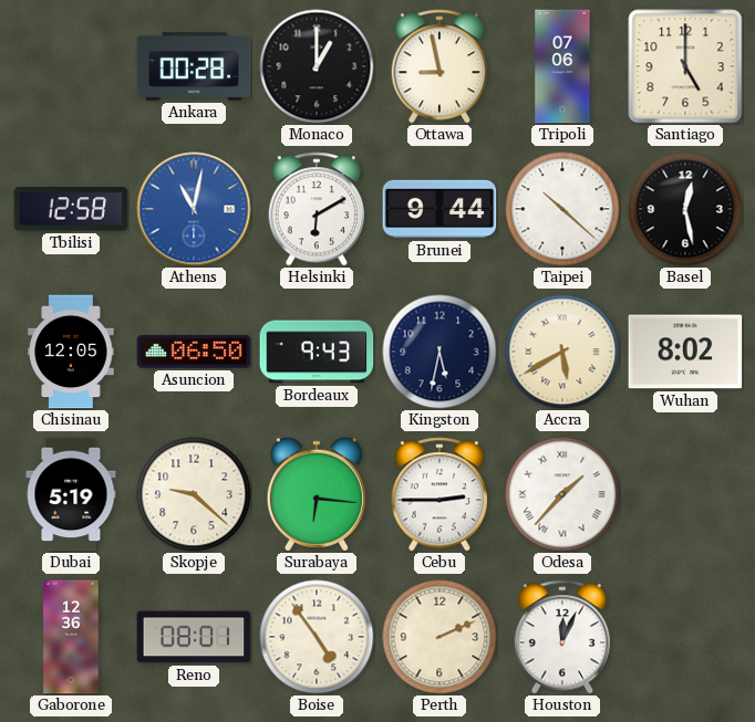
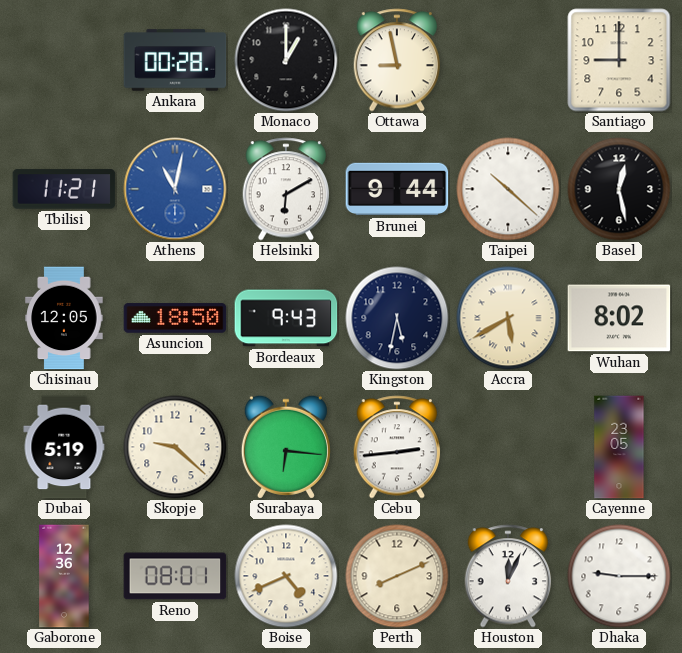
Tripoli: 07:06 -> none (562, 66)
Santiago: 5:00 -> 9:00 (619, 60)
Tbilisi: 12:58 -> 11:21 (64, 189)
Asuncion: 06:50 -> 18:50 (175, 318)
Cebu: 2:45 -> 2:44 (397, 447)
Odesa: 1:37 -> none (562, 494)
Cayenne: none -> 23:05 (619, 447)
Boise: 4:54 -> 4:41 (286, 576)
Perth: 2:11 -> 8:11 (397, 576)
Dhaka: none -> 9:15 (619, 576)
